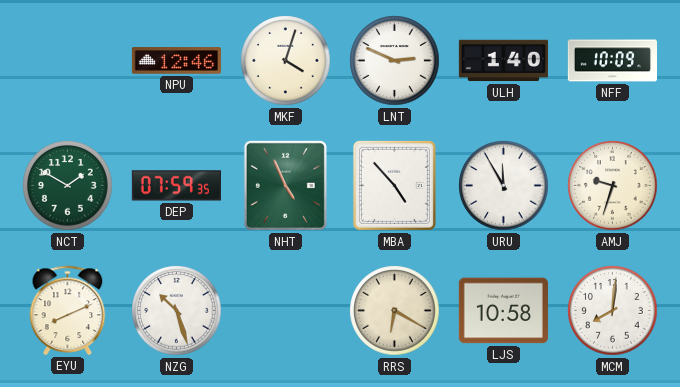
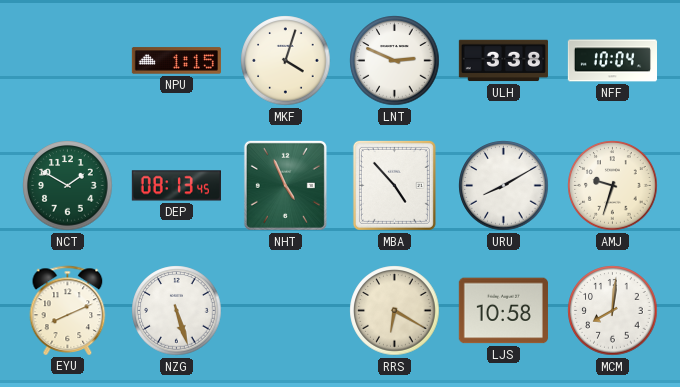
NPU: 12:46 -> 1:15 (176, 61)
ULH: 1:40 -> 3:38 (503, 61)
NFF: 10:09 -> 10:04 (612, 61)
DEP: 07:59 -> 08:13 (176, 186)
URU: 11:55 -> 8:10 (504, 186)
NZG: 10:27 -> 5:27 (177, 311)
